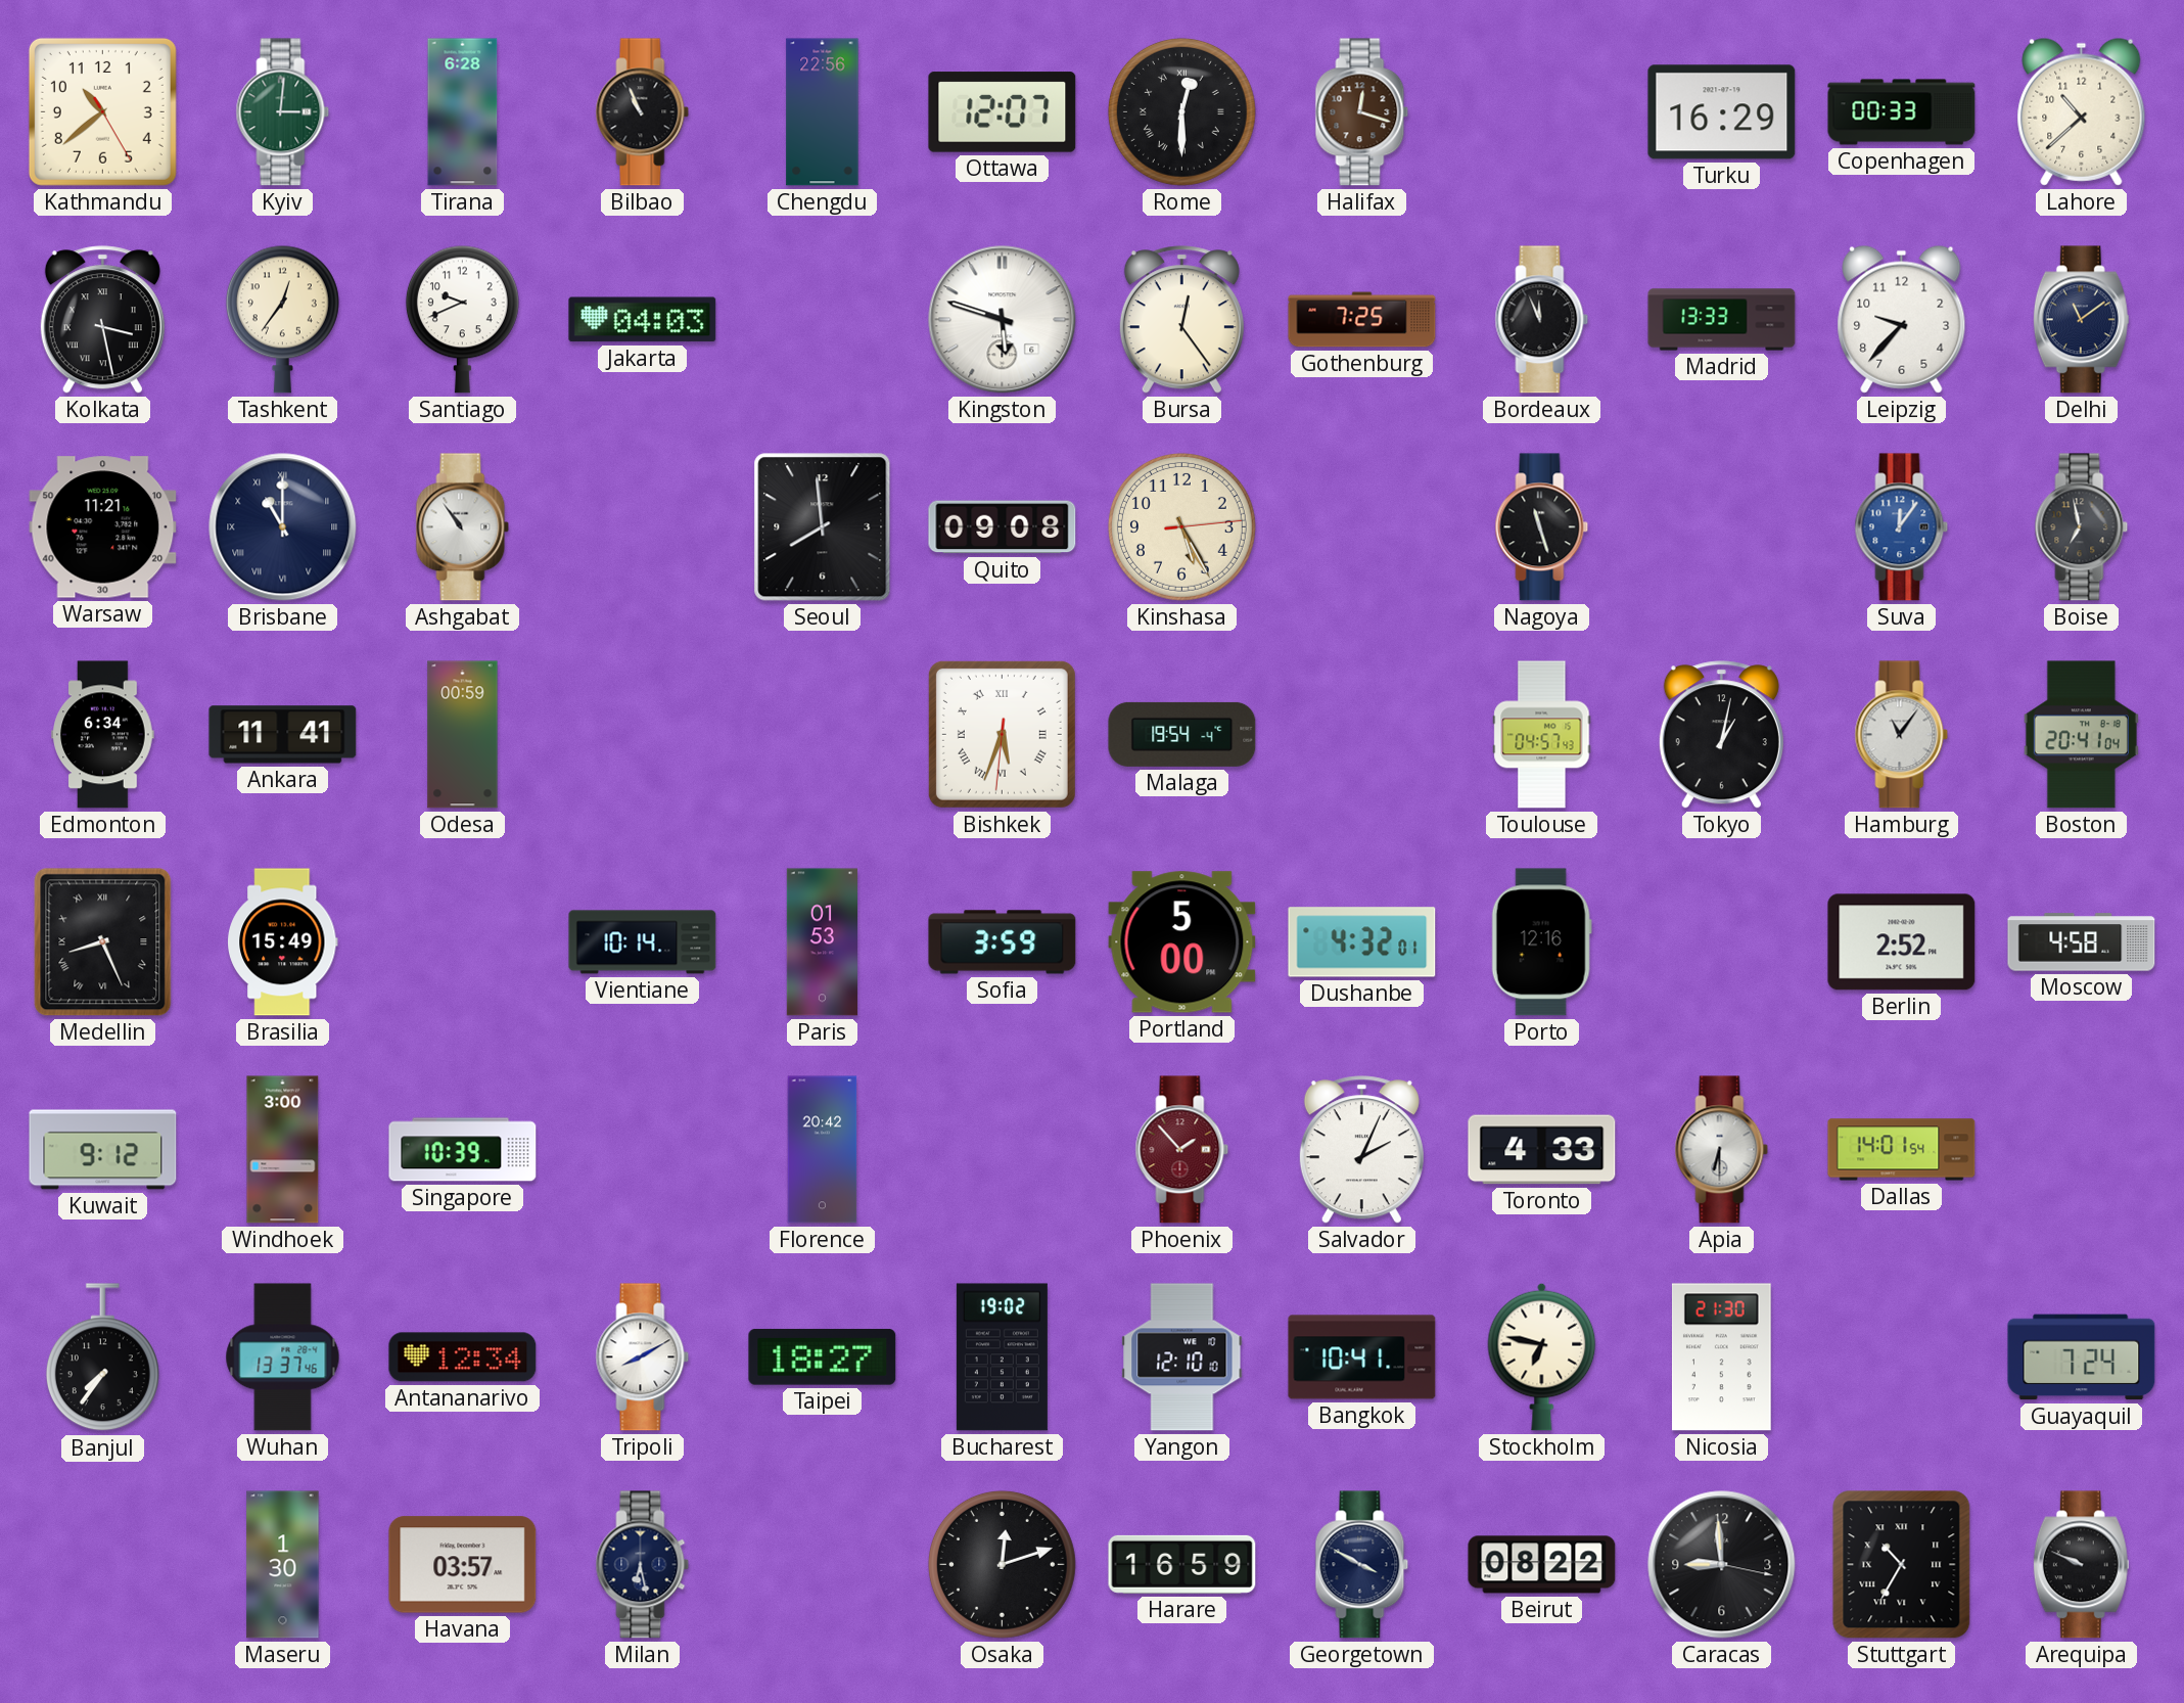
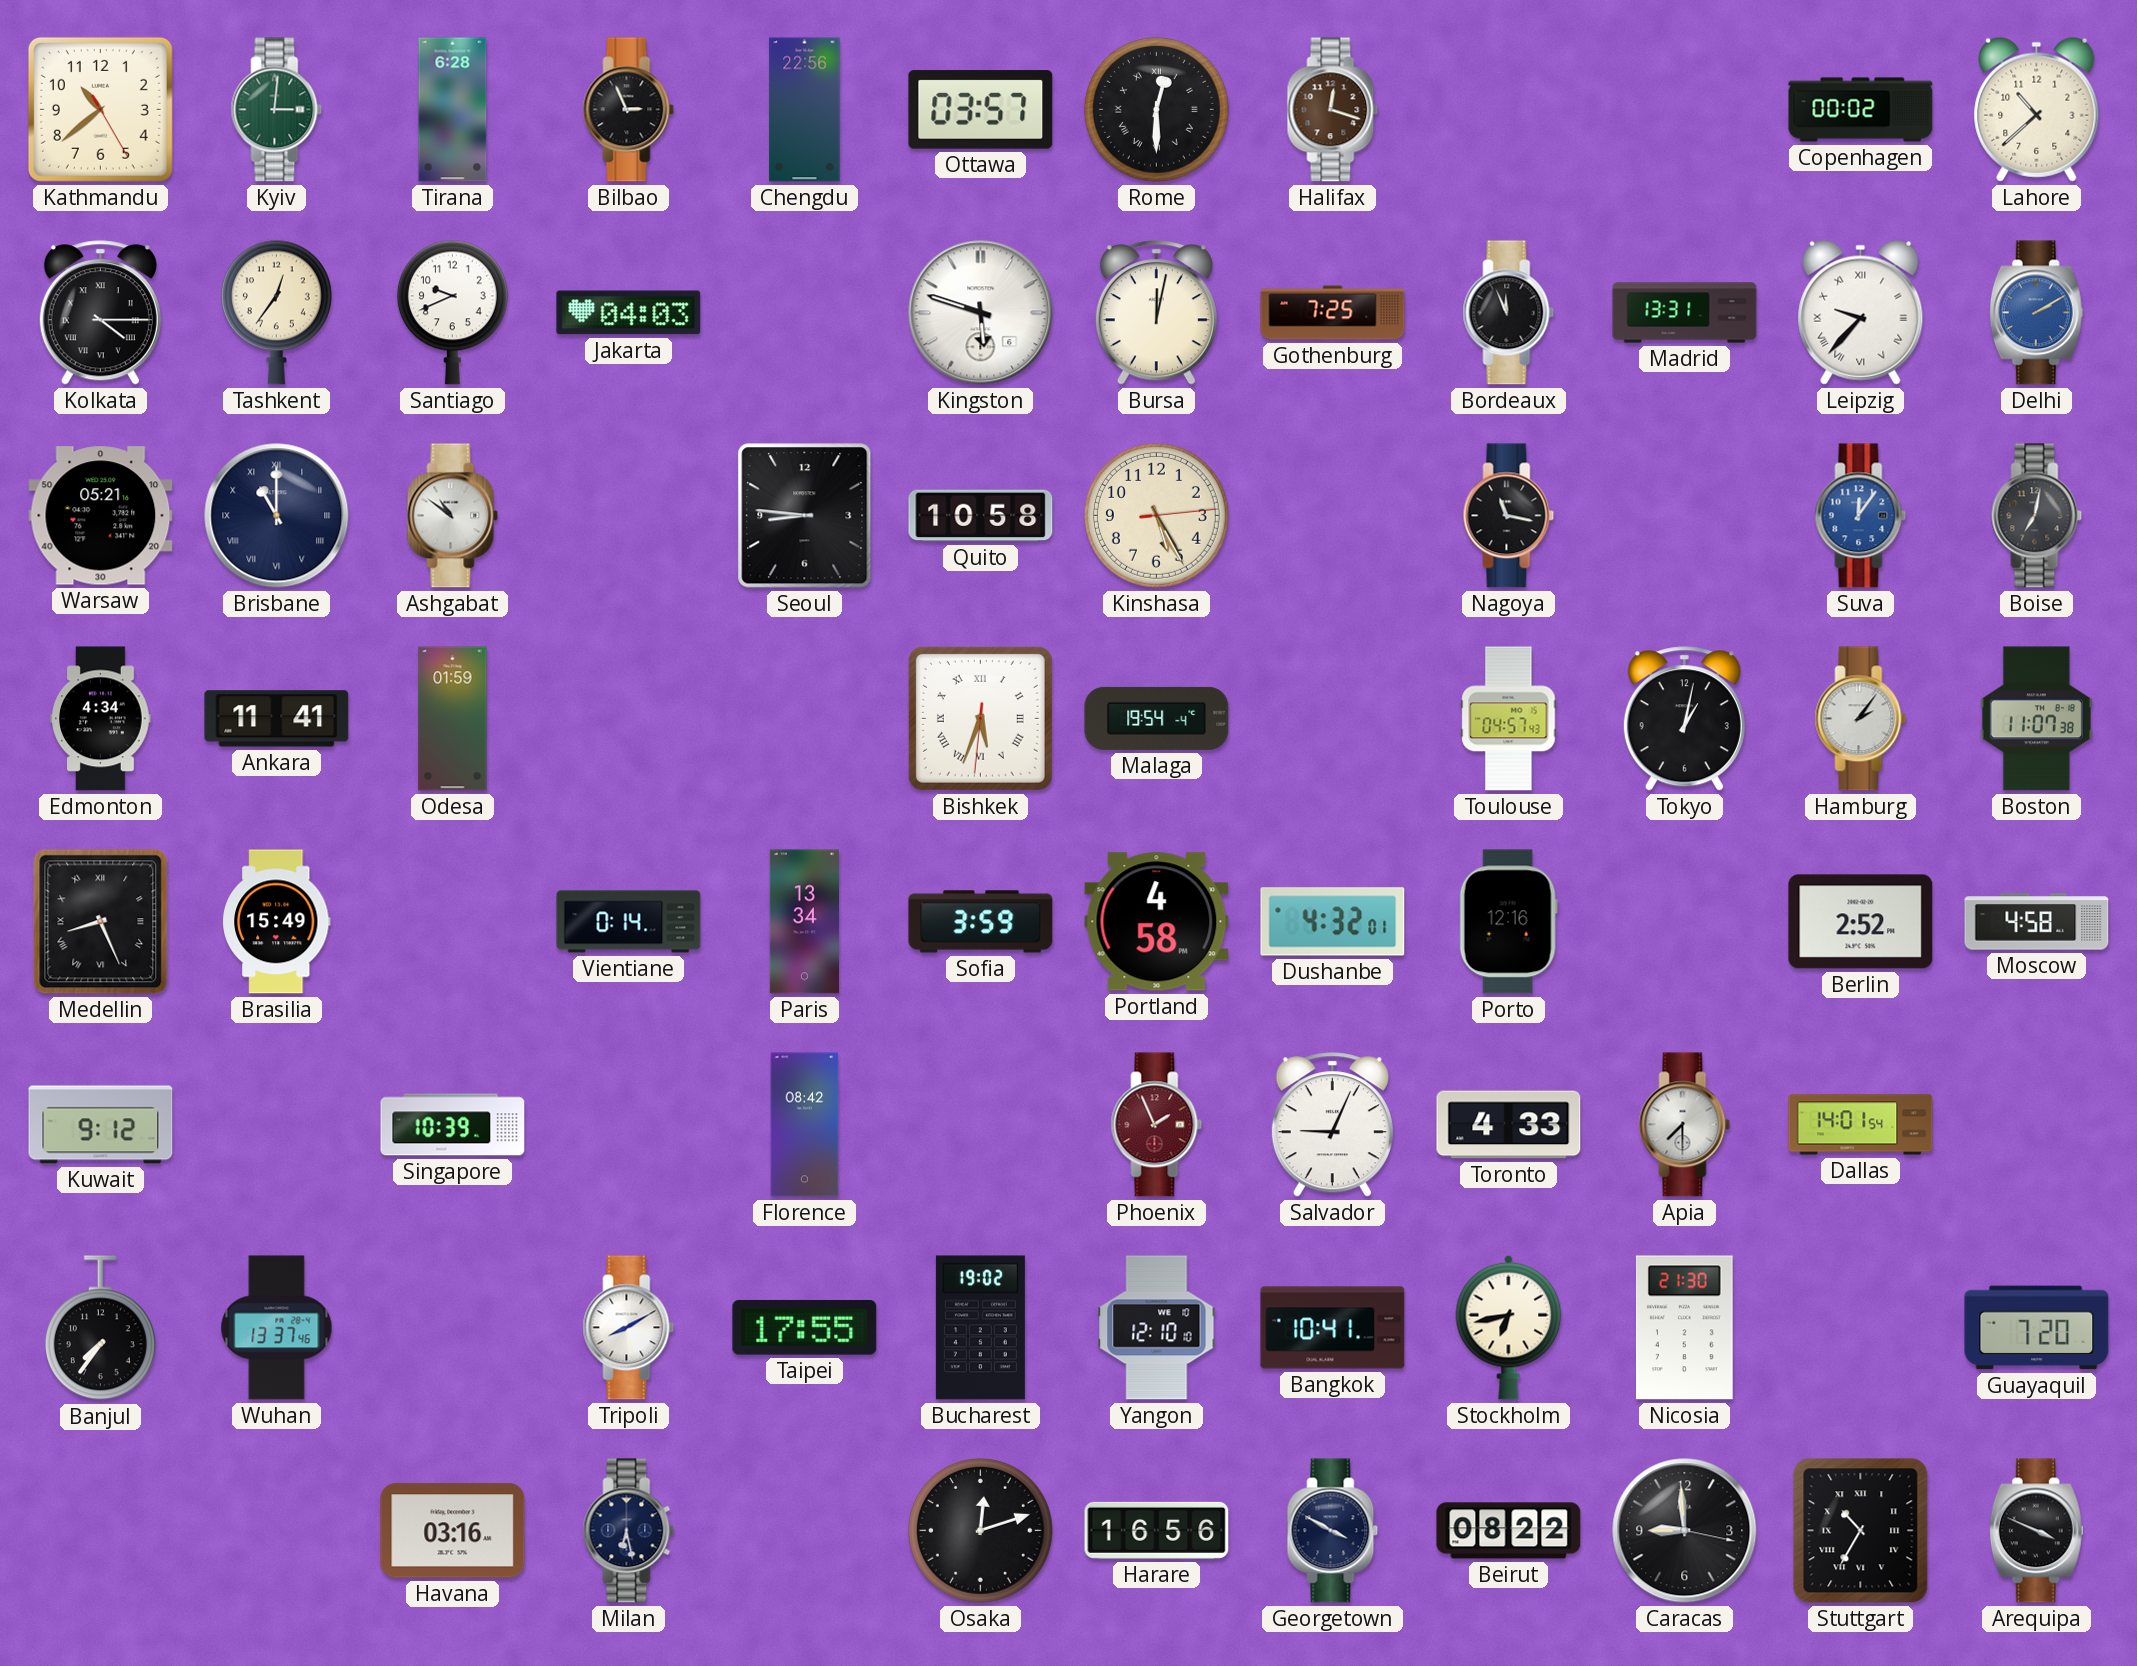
Bilbao: 10:56 -> 2:56 (629, 110)
Ottawa: 12:07 -> 03:57 (981, 110)
Turku: 16:29 -> none (1722, 112)
Copenhagen: 00:33 -> 00:02 (1861, 110)
Kolkata: 3:28 -> 4:15 (100, 313)
Bursa: 12:24 -> 12:02 (1156, 313)
Madrid: 13:33 -> 13:31 (1685, 313)
Leipzig numerals: Arabic -> Roman (1861, 312)
Delhi: 11:09 -> 2:10 (2036, 313)
Delhi dial: navy -> blue (2036, 313)
Warsaw: 11:21 -> 05:21 (101, 516)
Ashgabat: 10:54 -> 10:51 (453, 516)
Seoul: 7:59 -> 8:46 (805, 516)
Quito: 09:08 -> 10:58 (981, 516)
Nagoya: 11:27 -> 11:17 (1509, 516)
Boise: 6:58 -> 7:02 (2037, 516)
Edmonton: 6:34 -> 4:34 (101, 719)
Odesa: 00:59 -> 01:59 (453, 719)
Hamburg: 11:06 -> 2:06 (1861, 719)
Boston: 20:41 -> 11:07 (2036, 719)
Vientiane: 10:14 -> 0:14 (629, 922)
Paris: 01:53 -> 13:34 (804, 922)
Portland: 5:00 -> 4:58 (1157, 922)
Windhoek: 3:00 -> none (283, 1150)
Florence: 20:42 -> 08:42 (805, 1125)
Phoenix: 1:53 -> 1:56 (1157, 1125)
Salvador: 2:04 -> 9:04 (1332, 1125)
Apia: 6:30 -> 7:30 (1685, 1125)
Antananarivo: 12:34 -> none (463, 1357)
Taipei: 18:27 -> 17:55 (805, 1328)
Stockholm: 6:47 -> 6:43 (1509, 1327)
Guayaquil: 7:24 -> 7:20 (2037, 1328)
Maseru: 1:30 -> none (283, 1565)
Havana: 03:57 -> 03:16 (453, 1531)
Harare: 16:59 -> 16:56 (1157, 1530)
Arequipa: 9:49 -> 3:49 (2036, 1531)
